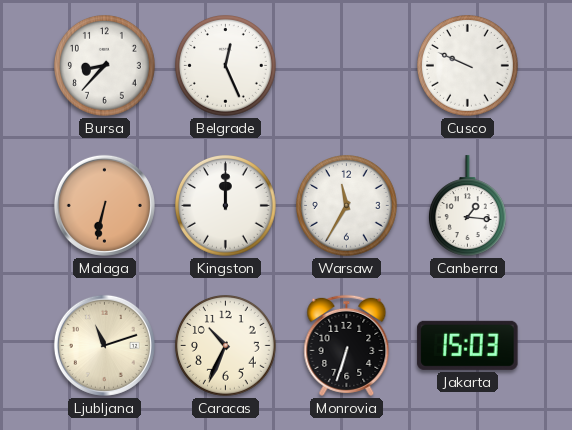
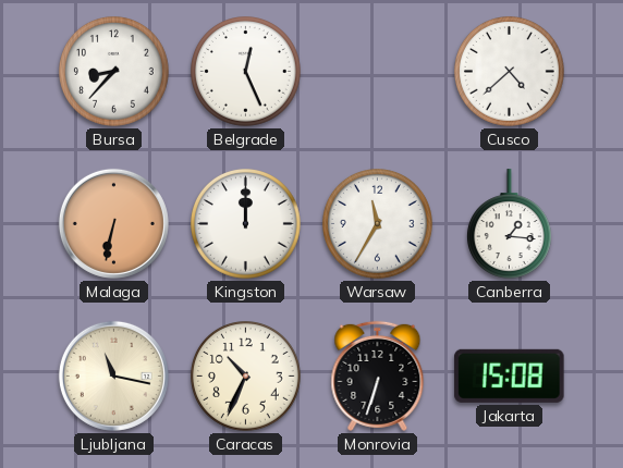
Cusco: 9:49 -> 4:38 (510, 72)
Ljubljana: 11:12 -> 11:17 (113, 375)
Jakarta: 15:03 -> 15:08 (510, 375)
